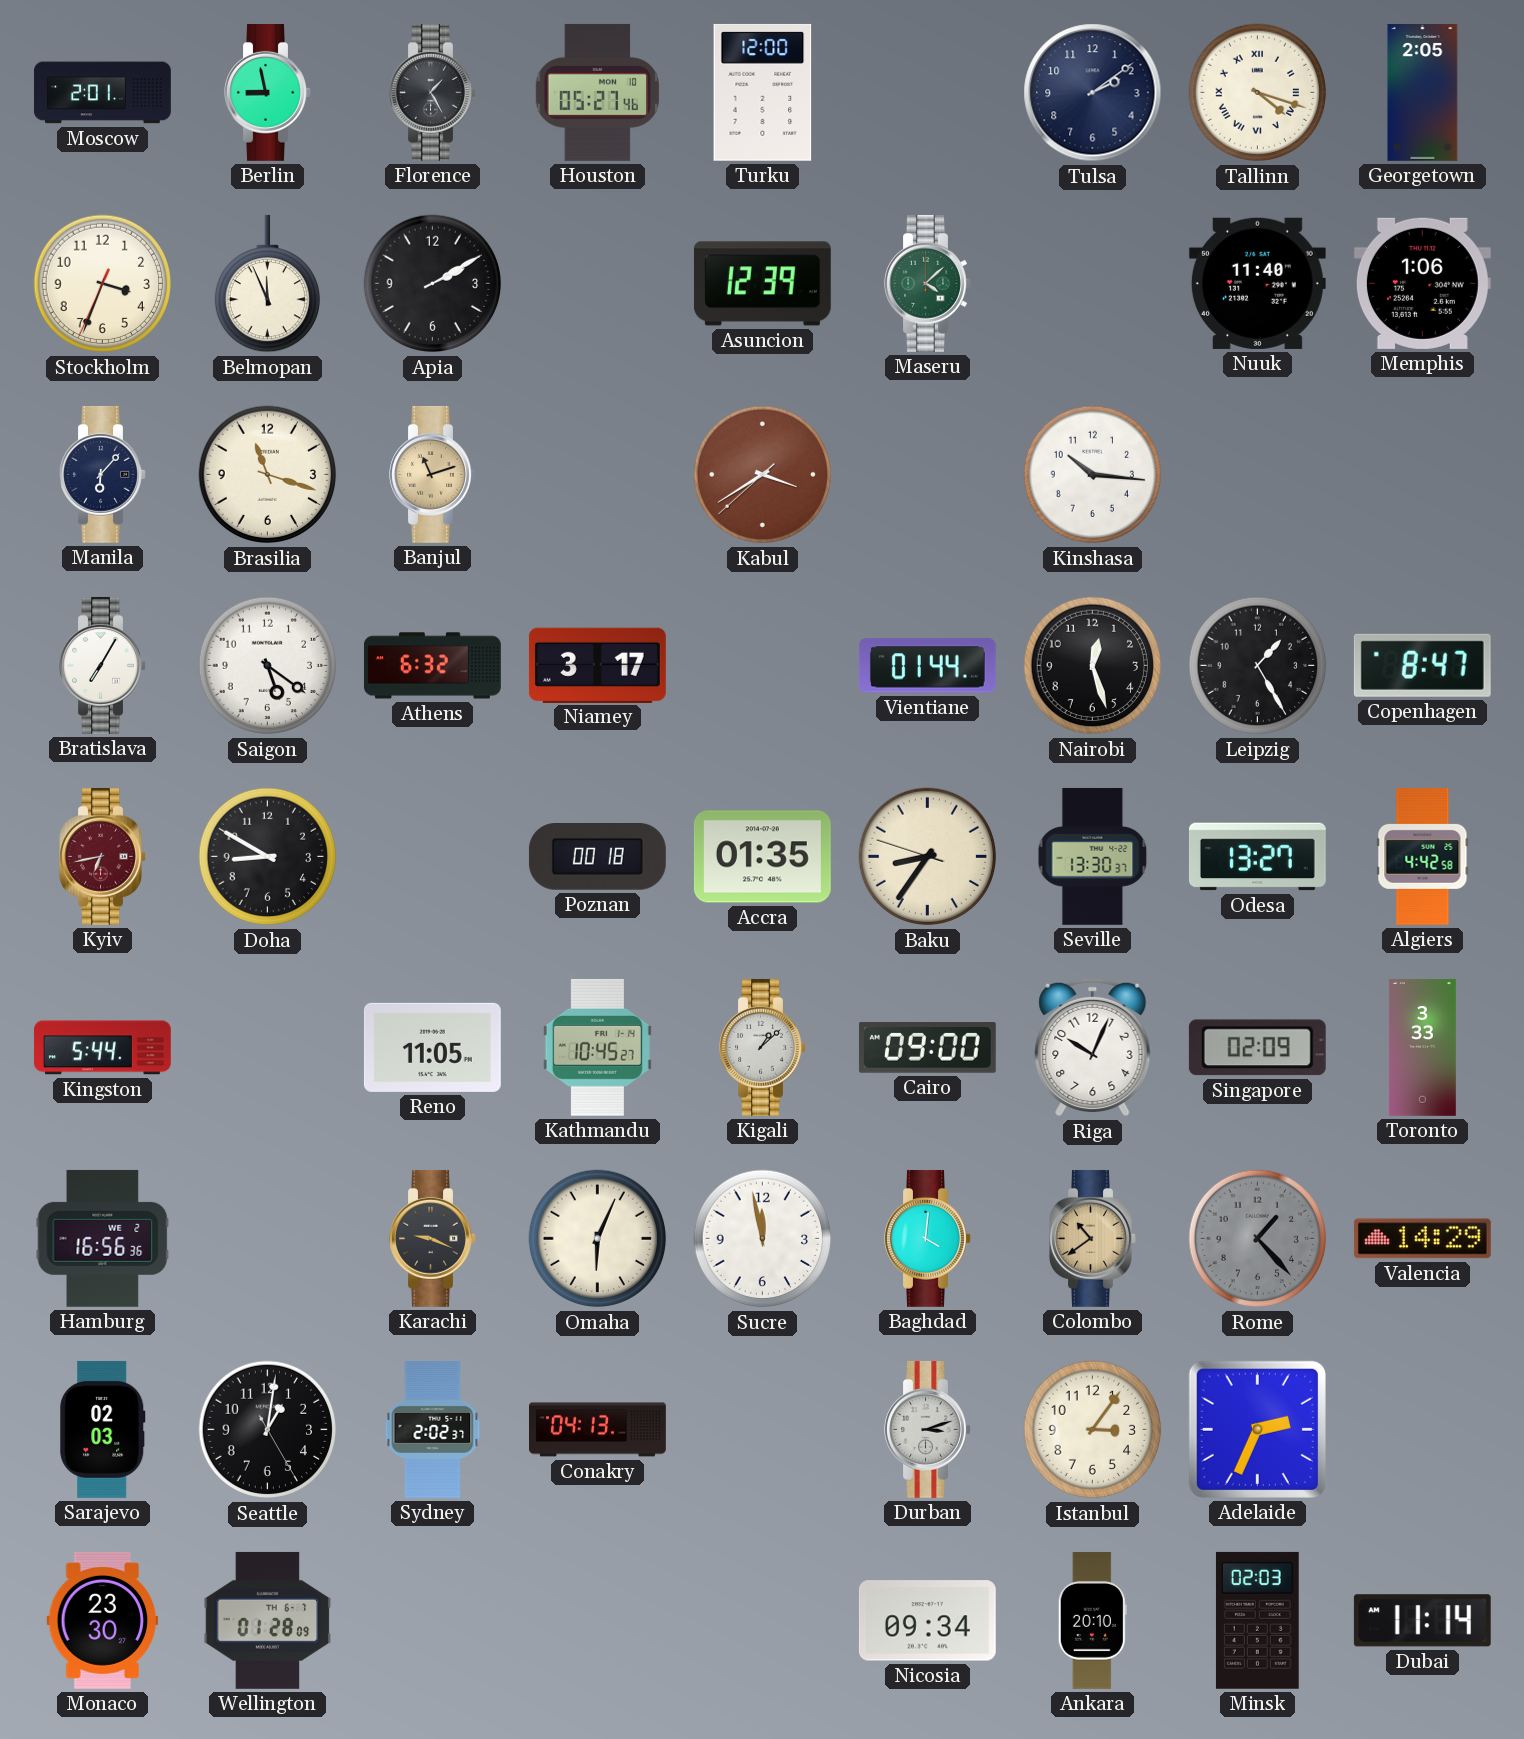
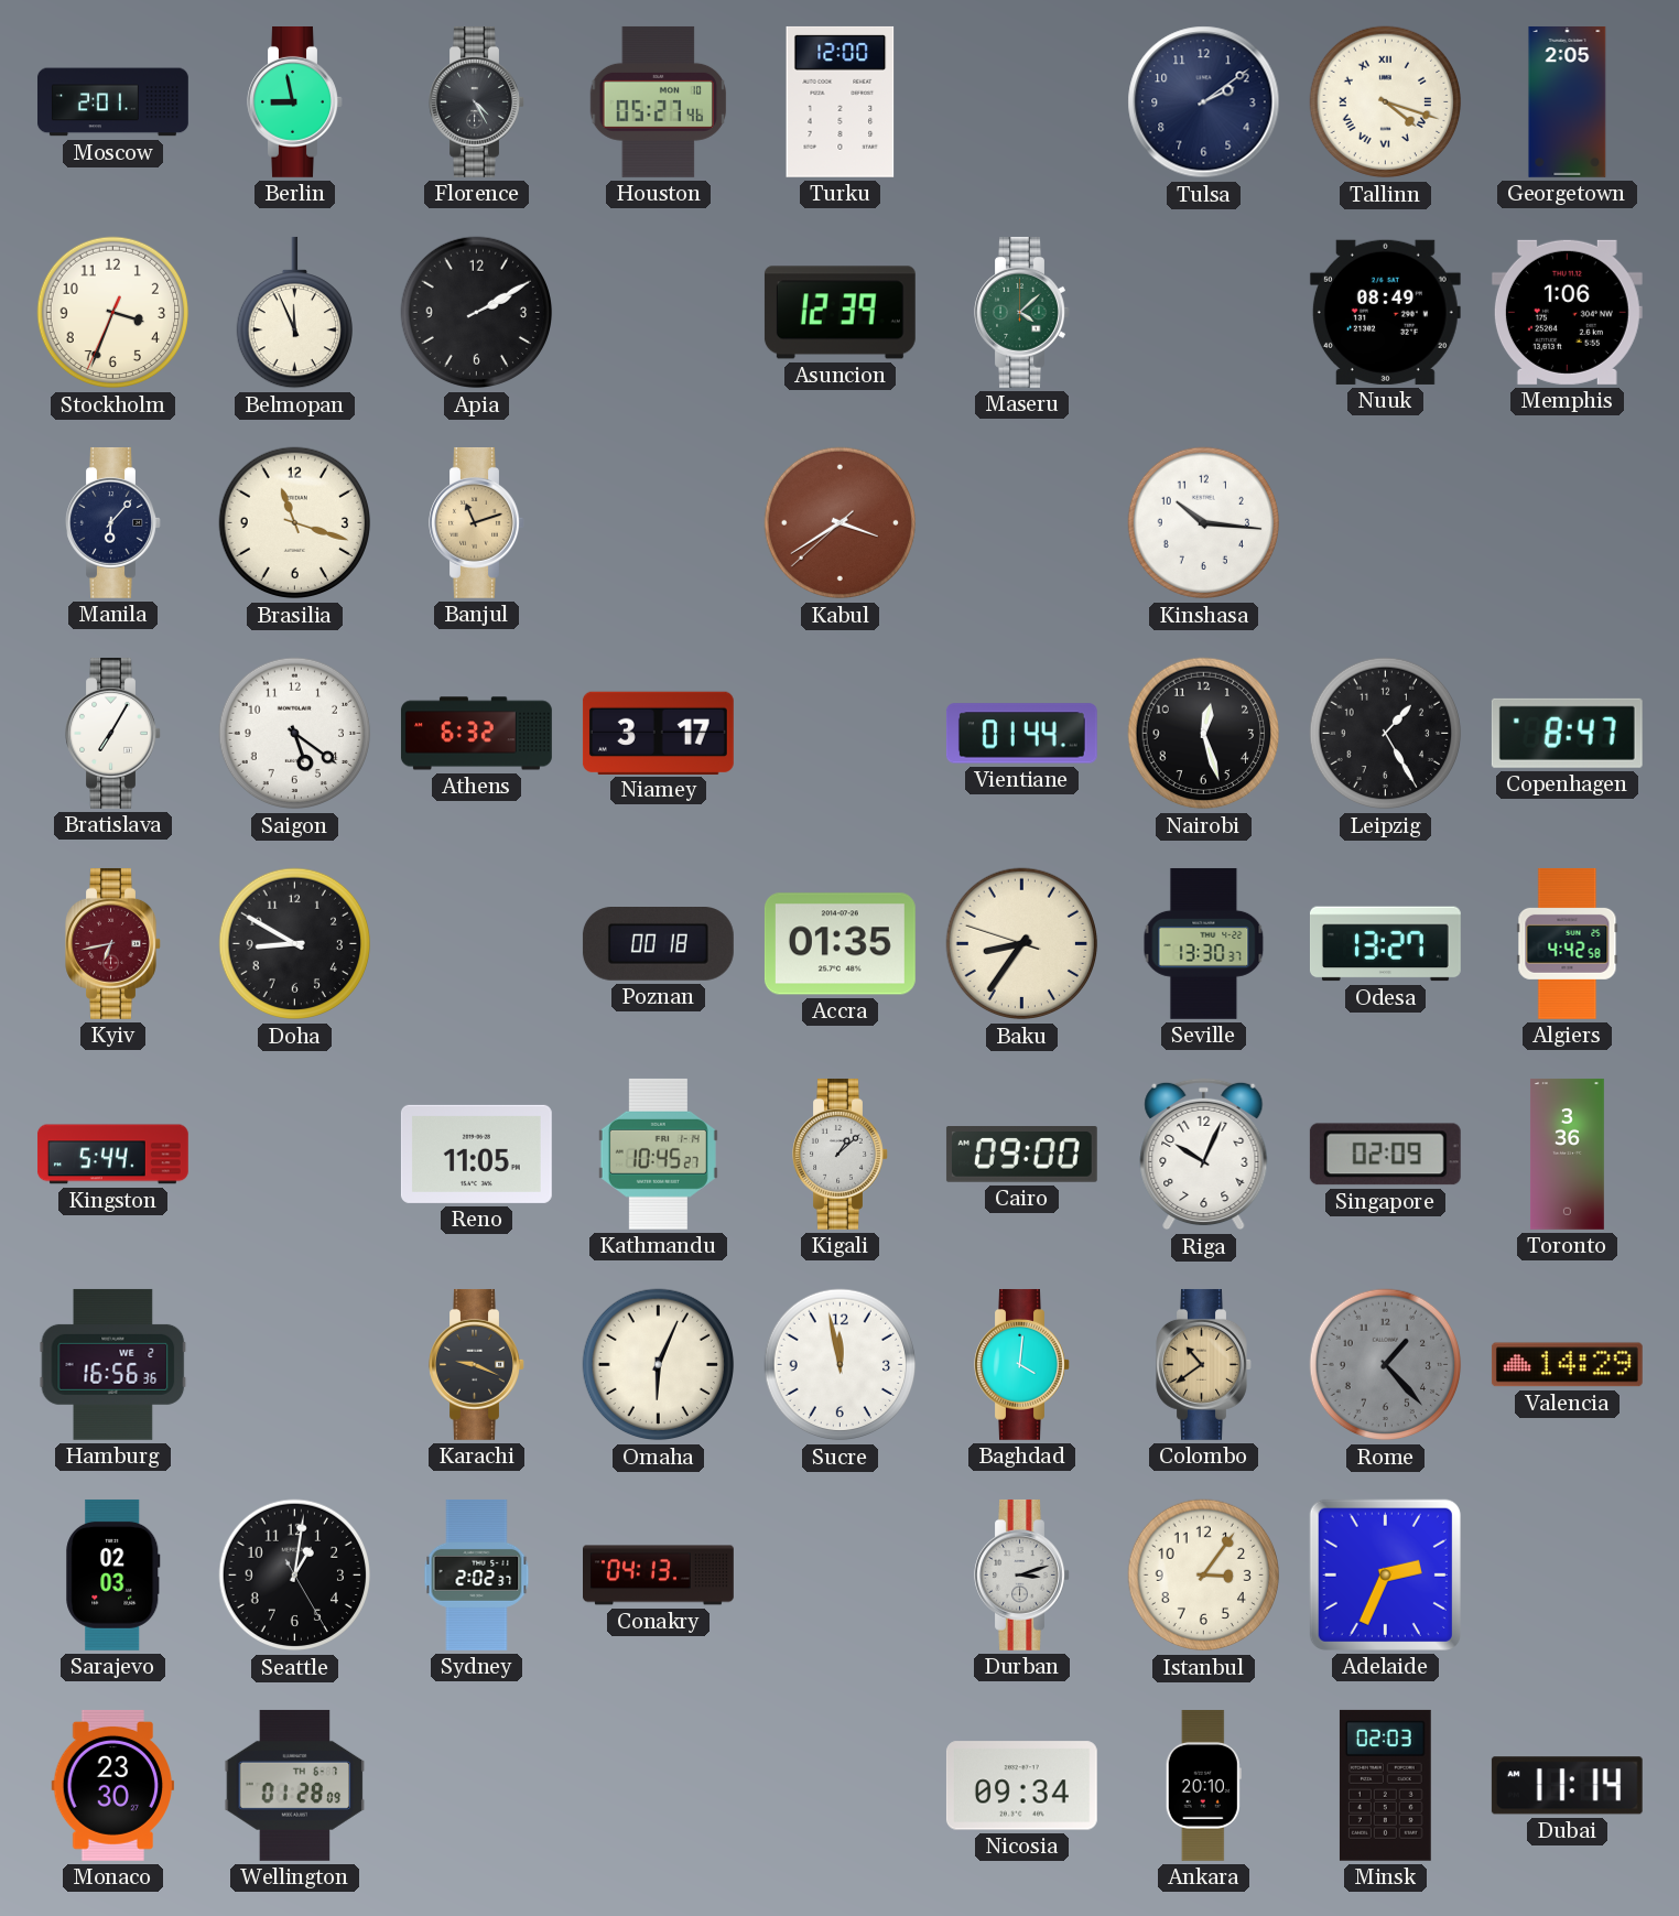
Florence: 1:25 -> 4:25 (477, 101)
Nuuk: 11:40 -> 08:49 (1385, 312)
Toronto: 3:33 -> 3:36 (1567, 1154)
